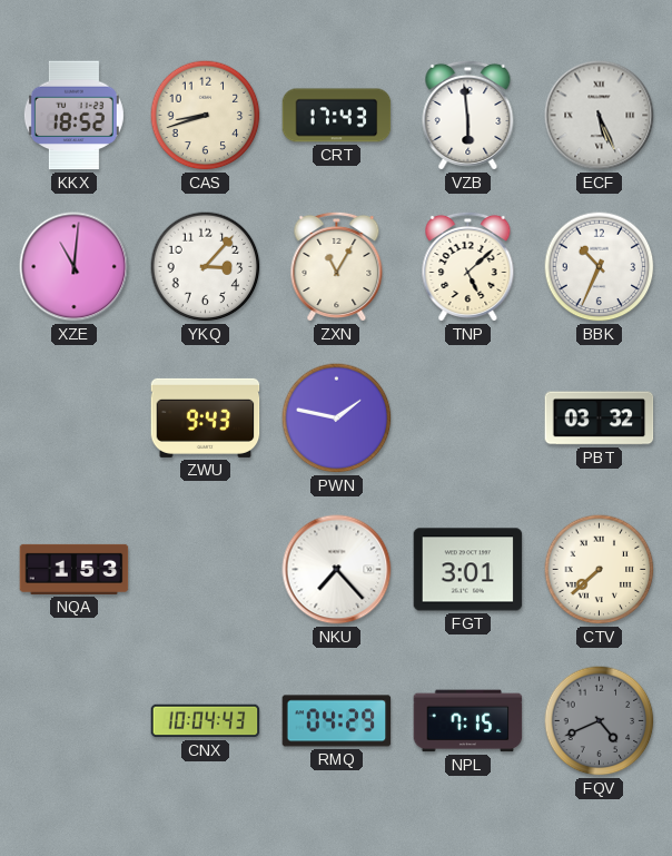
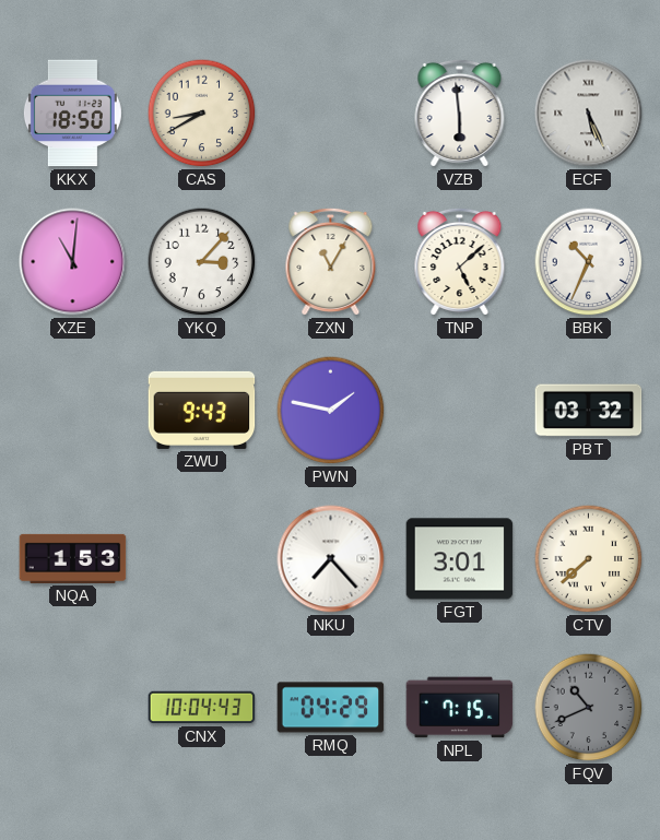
KKX: 18:52 -> 18:50 (72, 114)
CAS: 8:42 -> 8:40 (202, 114)
CRT: 17:43 -> none (337, 116)
FQV: 4:41 -> 10:41 (589, 708)
